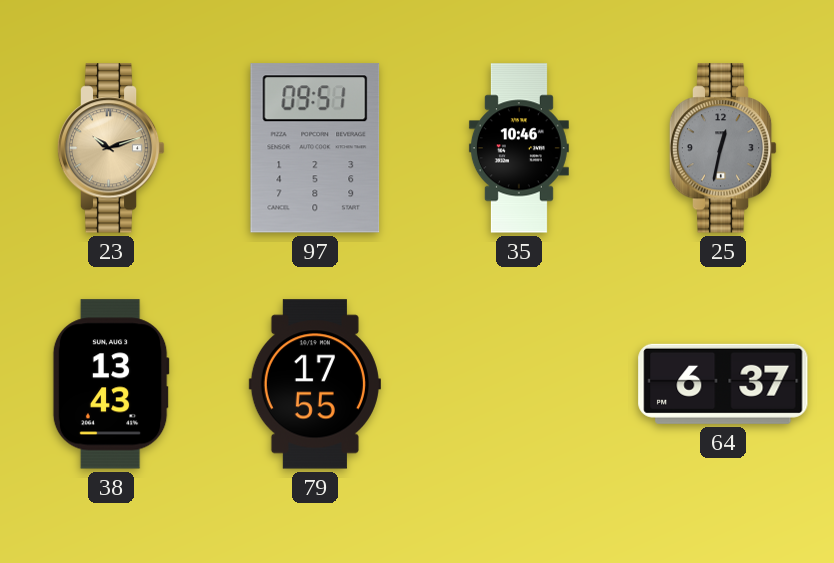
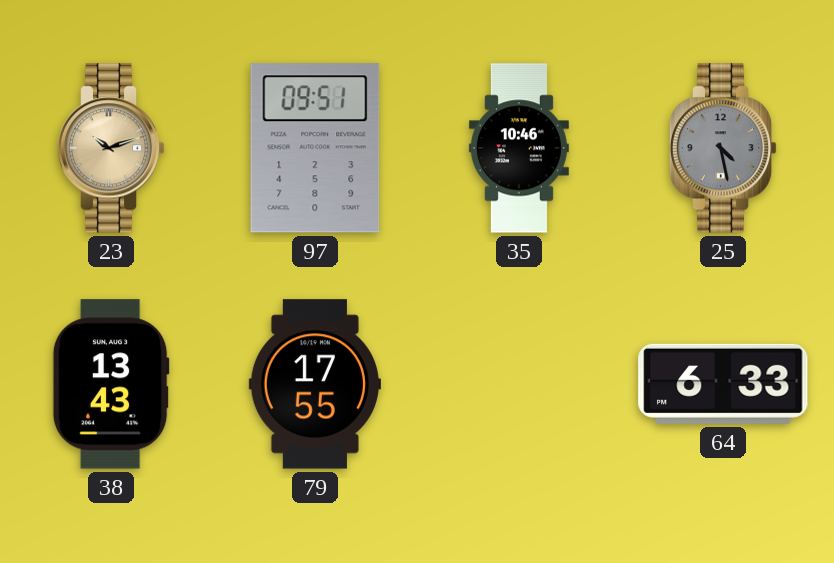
25: 12:32 -> 4:28 (723, 148)
64: 6:37 -> 6:33 (723, 384)
